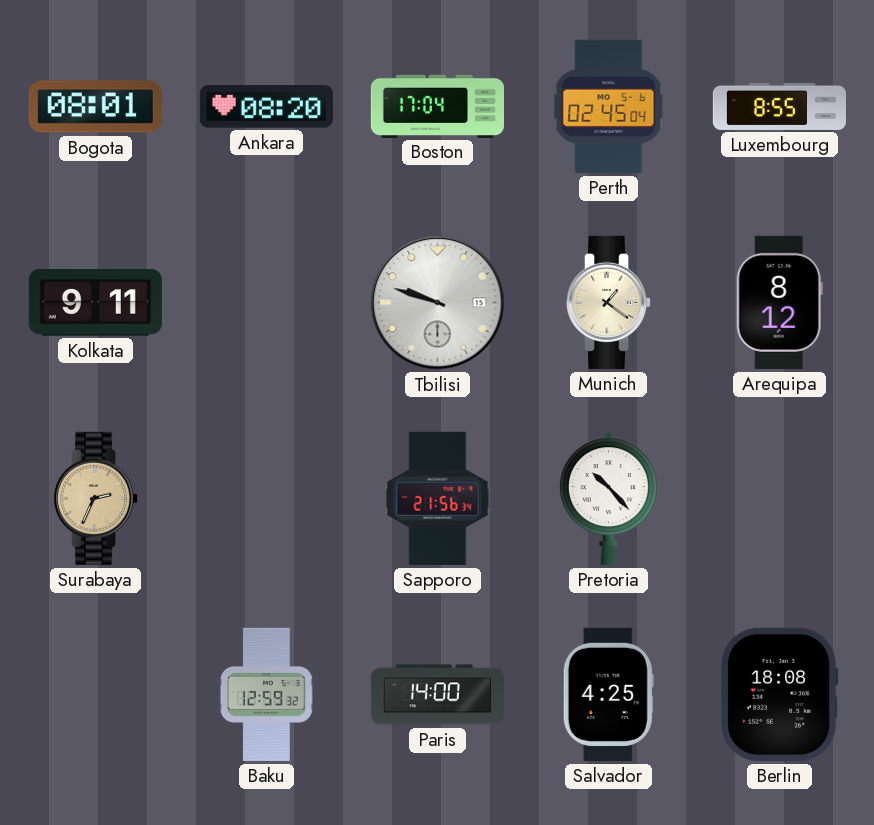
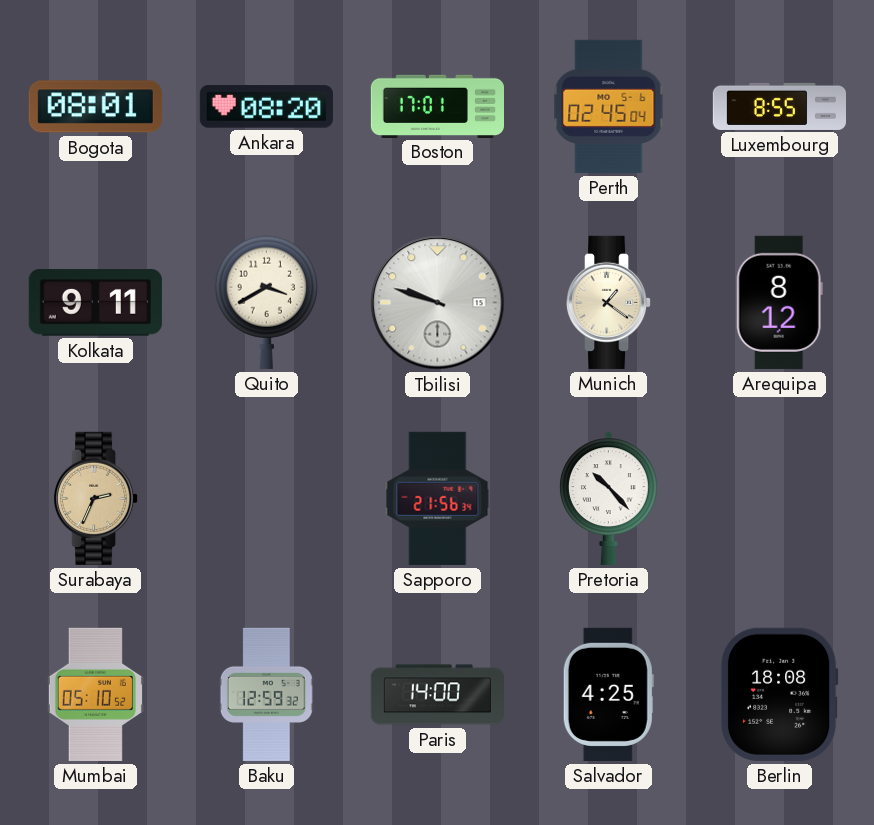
Boston: 17:04 -> 17:01 (437, 106)
Quito: none -> 3:40 (267, 302)
Mumbai: none -> 05:10 (95, 694)
